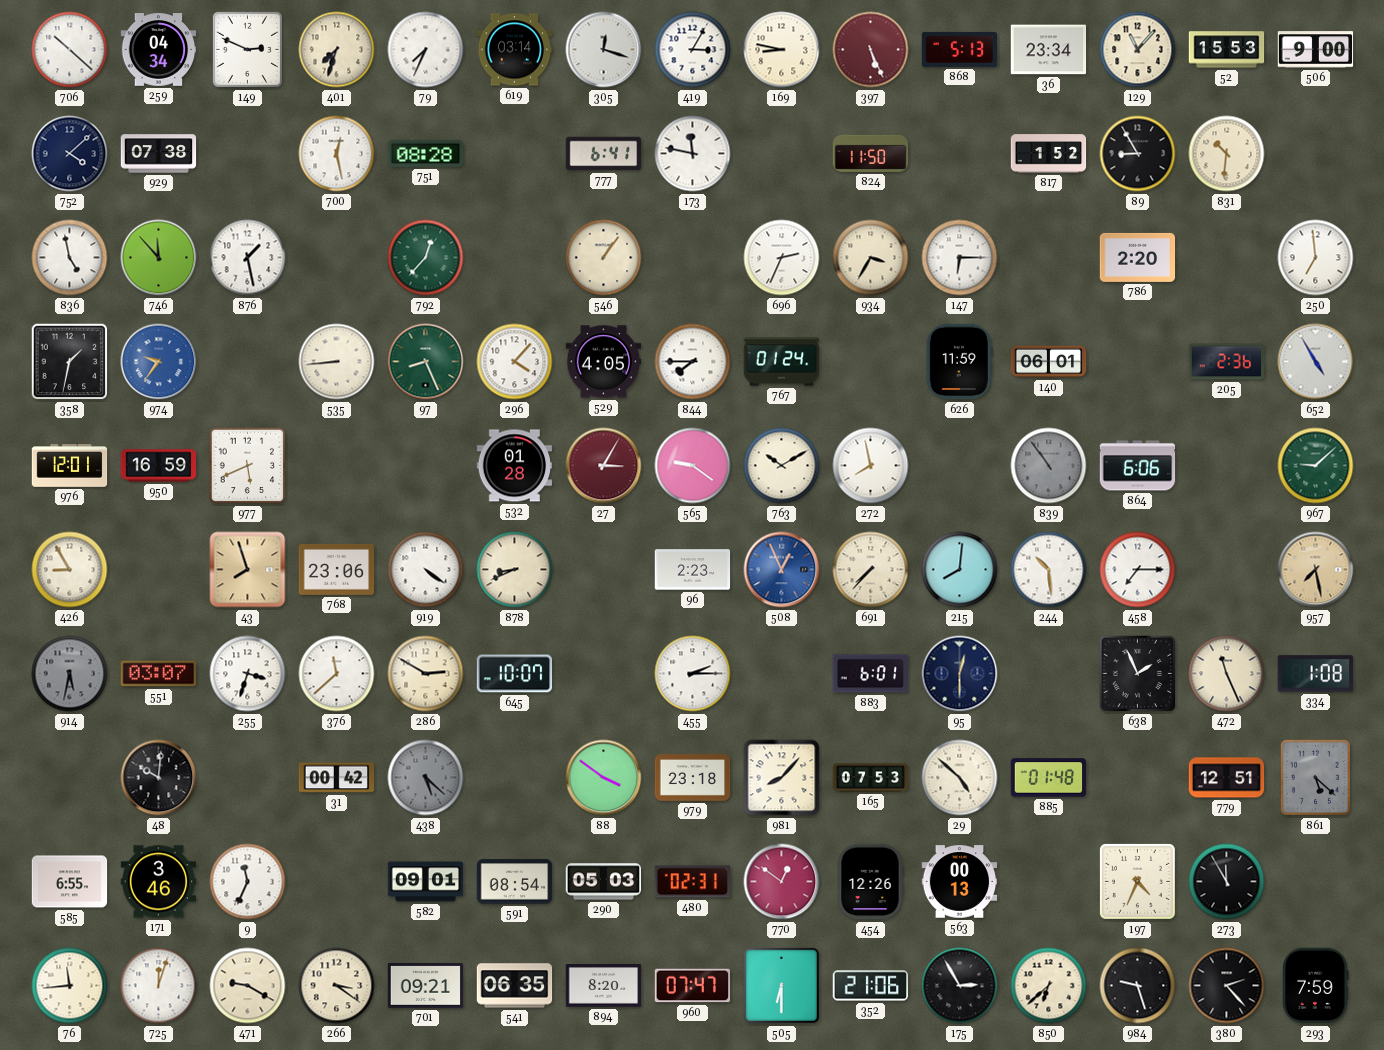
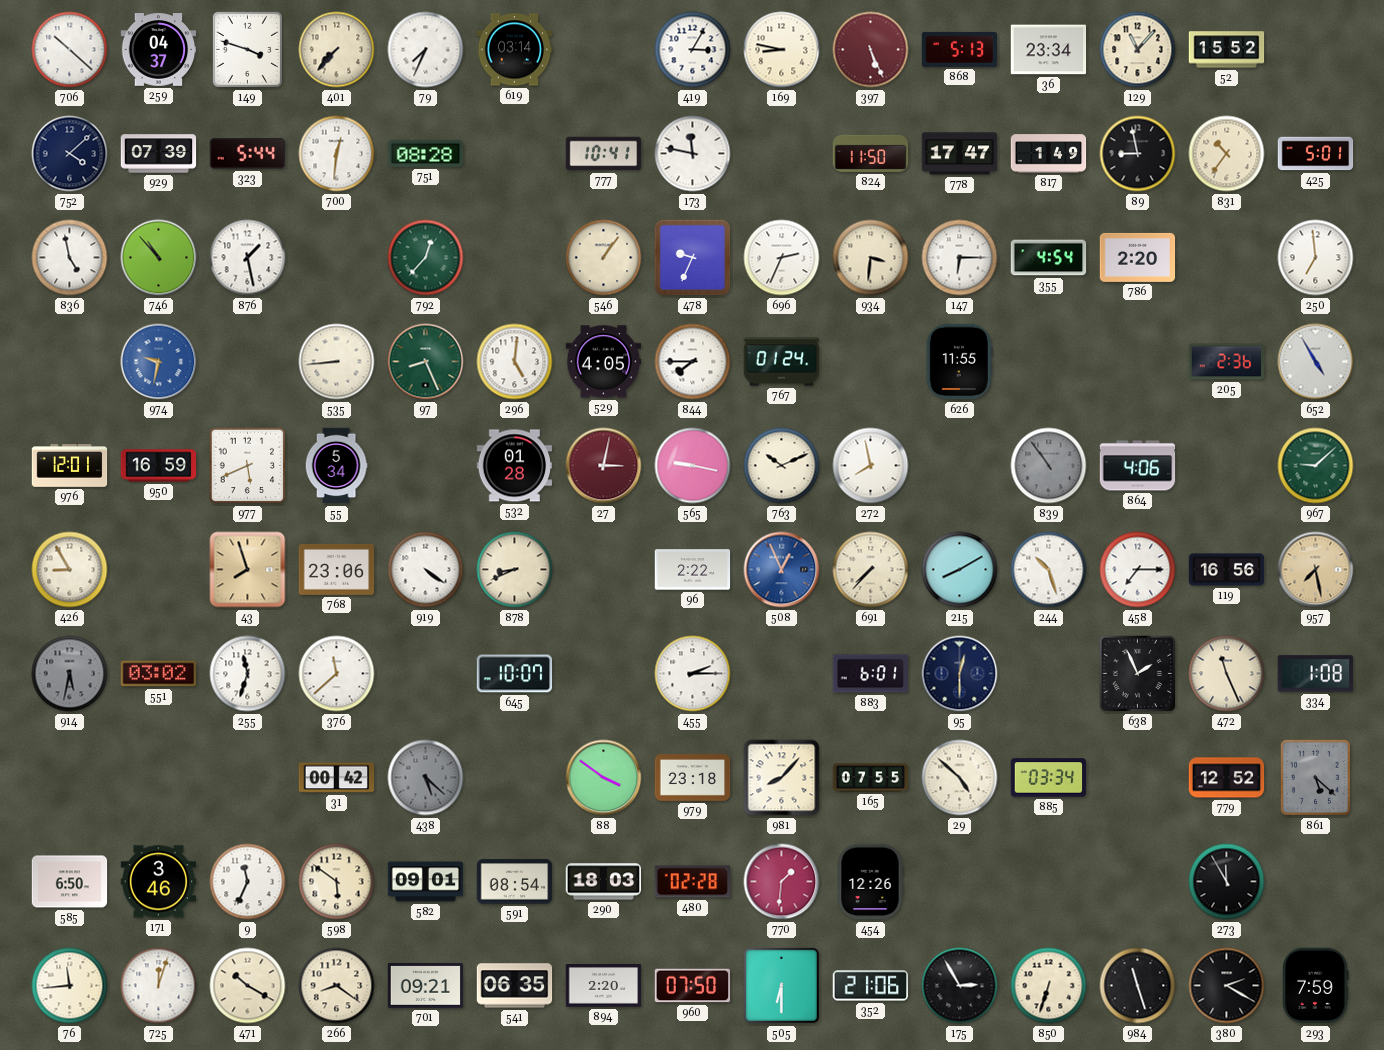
259: 04:34 -> 04:37 (159, 50)
149: 2:49 -> 3:48 (247, 49)
401: 7:33 -> 7:37 (337, 50)
305: 12:18 -> none (604, 50)
52: 15:53 -> 15:52 (1227, 50)
506: 9:00 -> none (1316, 50)
929: 07:38 -> 07:39 (159, 154)
323: none -> 5:44 (248, 154)
700: 12:28 -> 12:31 (337, 154)
777: 6:41 -> 10:41 (604, 154)
778: none -> 17:47 (960, 154)
817: 1:52 -> 1:49 (1049, 154)
89: 8:55 -> 8:58 (1138, 154)
831: 10:31 -> 10:36 (1227, 154)
425: none -> 5:01 (1316, 154)
746: 11:53 -> 10:53 (159, 258)
478: none -> 9:34 (693, 258)
934: 3:35 -> 3:31 (871, 258)
355: none -> 4:54 (1049, 258)
358: 1:32 -> none (70, 362)
974: 9:36 -> 9:32 (159, 362)
296: 4:07 -> 5:01 (515, 362)
626: 11:59 -> 11:55 (959, 362)
140: 06:01 -> none (1049, 362)
55: none -> 5:34 (336, 466)
27: 3:05 -> 3:02 (604, 466)
565: 9:21 -> 9:17 (693, 466)
763: 10:10 -> 10:11 (782, 466)
864: 6:06 -> 4:06 (1138, 466)
96: 2:23 -> 2:22 (693, 570)
215: 8:01 -> 8:10 (960, 570)
244: 10:29 -> 10:27 (1049, 570)
119: none -> 16:56 (1227, 570)
551: 03:07 -> 03:02 (159, 674)
255: 3:33 -> 11:33 (248, 674)
286: 2:50 -> none (426, 674)
48: 10:01 -> none (159, 778)
165: 07:53 -> 07:55 (871, 778)
885: 01:48 -> 03:34 (1049, 778)
779: 12:51 -> 12:52 (1227, 778)
585: 6:55 -> 6:50 (70, 882)
598: none -> 5:51 (337, 882)
290: 05:03 -> 18:03 (604, 882)
480: 02:31 -> 02:28 (693, 882)
770: 12:51 -> 1:31 (782, 882)
563: 00:13 -> none (960, 882)
197: 4:34 -> none (1137, 881)
471: 9:20 -> 10:20 (248, 986)
266: 3:21 -> 8:21 (337, 986)
894: 8:20 -> 2:20 (604, 986)
960: 07:47 -> 07:50 (693, 986)
850: 6:38 -> 6:33 (1049, 986)
984: 9:27 -> 11:27 (1138, 986)
380: 2:23 -> 2:20 (1227, 986)
